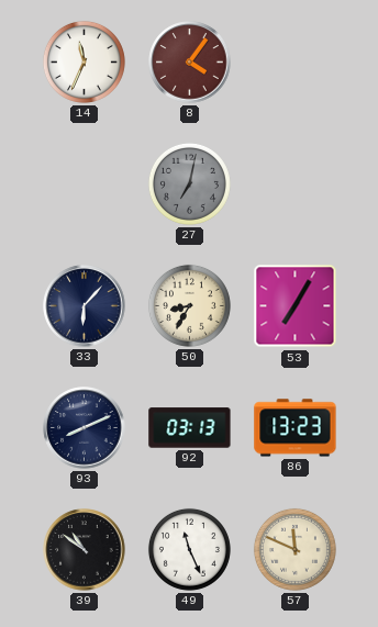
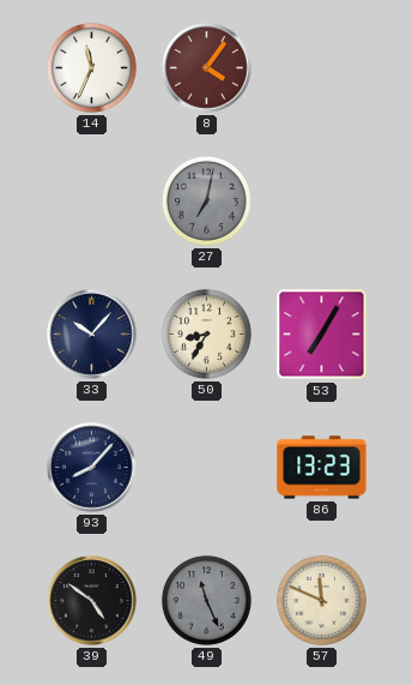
33: 6:07 -> 10:07 (92, 335)
93: 8:11 -> 8:07 (92, 468)
92: 03:13 -> none (190, 428)
39: 10:51 -> 4:51 (92, 601)
49 dial: white -> grey (206, 600)
